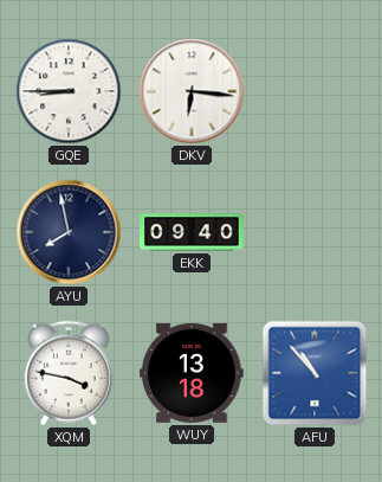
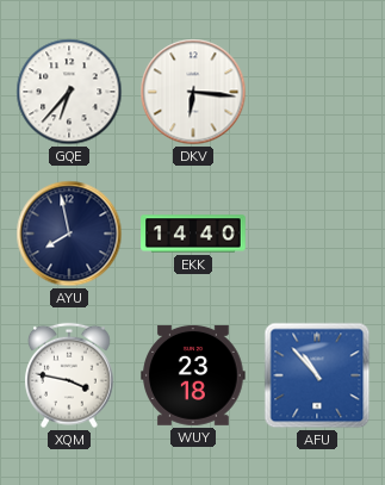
GQE: 8:45 -> 6:37 (69, 92)
EKK: 09:40 -> 14:40 (193, 234)
WUY: 13:18 -> 23:18 (193, 375)
